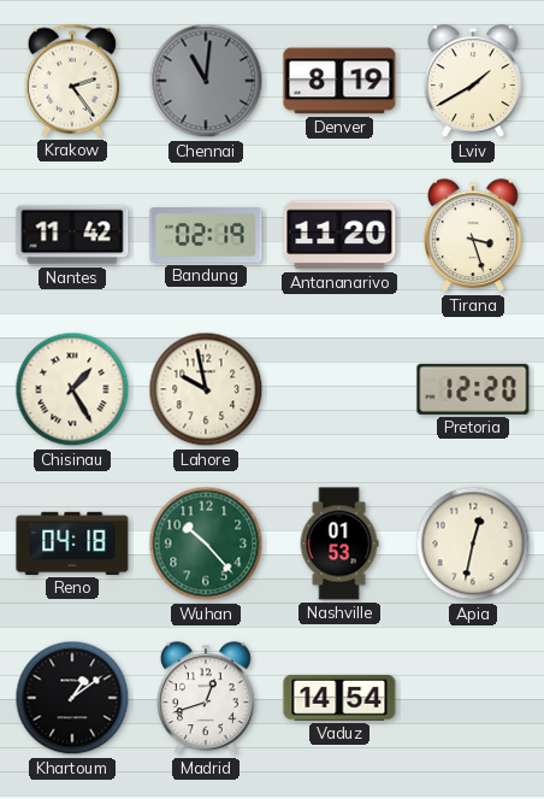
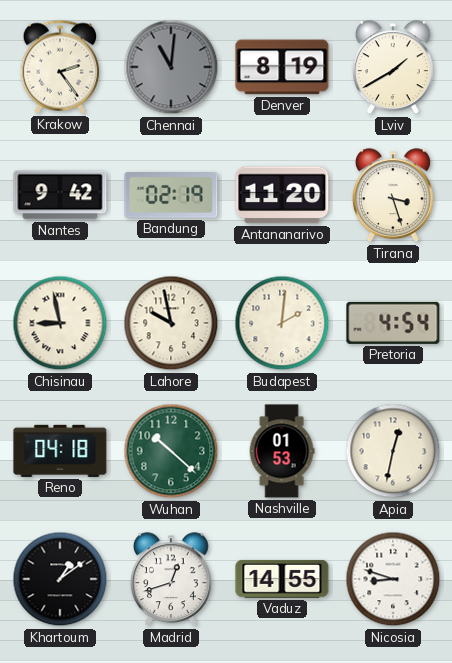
Nantes: 11:42 -> 9:42 (60, 195)
Chisinau: 1:25 -> 8:58 (60, 323)
Budapest: none -> 2:01 (282, 323)
Pretoria: 12:20 -> 4:54 (393, 323)
Wuhan: 10:23 -> 10:22 (171, 451)
Vaduz: 14:54 -> 14:55 (282, 579)
Nicosia: none -> 8:48 (393, 579)
